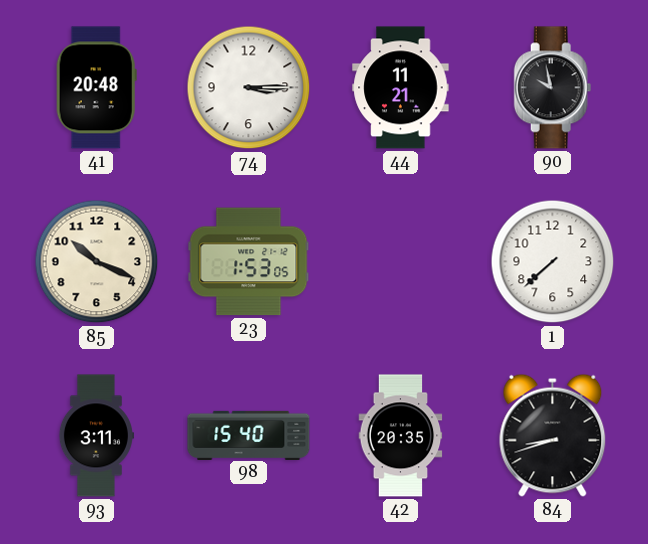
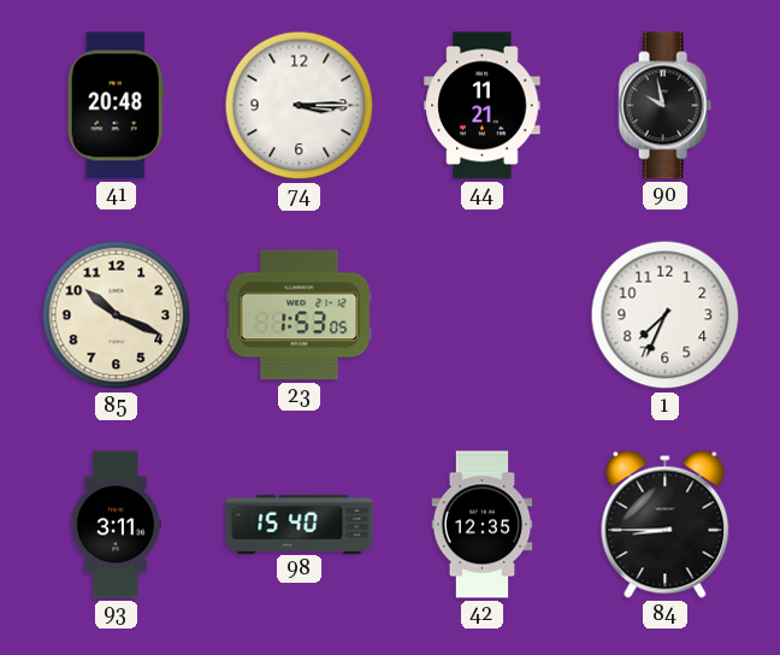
1: 7:38 -> 7:34 (666, 315)
42: 20:35 -> 12:35 (483, 525)
84: 8:42 -> 8:45 (666, 524)
